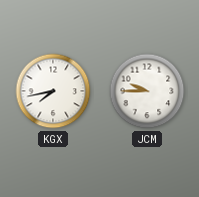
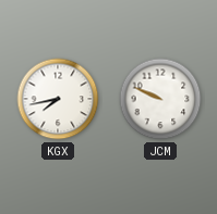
JCM: 9:45 -> 9:49 (160, 99)
